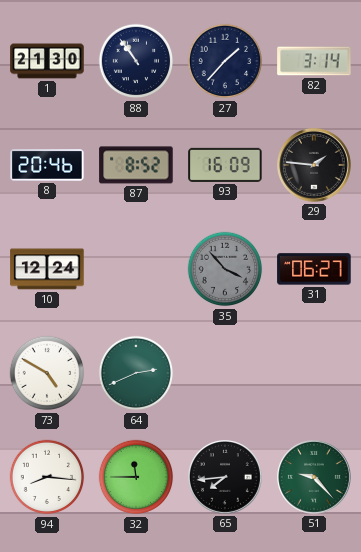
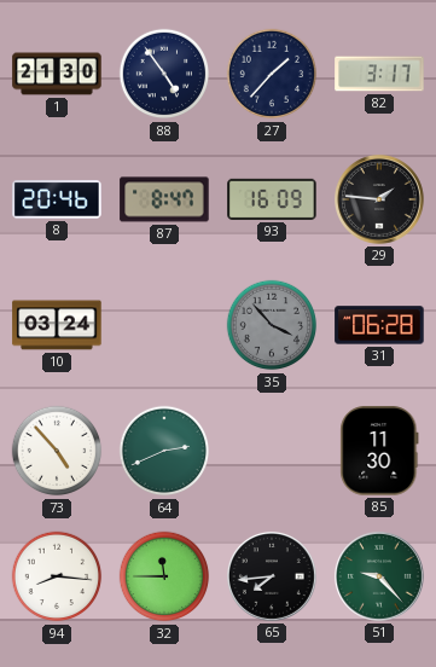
88: 10:54 -> 4:54 (164, 74)
82: 3:14 -> 3:17 (379, 74)
87: 8:52 -> 8:47 (164, 199)
10: 12:24 -> 03:24 (57, 325)
31: 06:27 -> 06:28 (379, 325)
73: 4:50 -> 4:53 (57, 451)
85: none -> 11:30 (379, 451)
